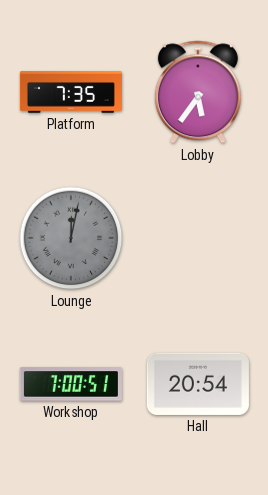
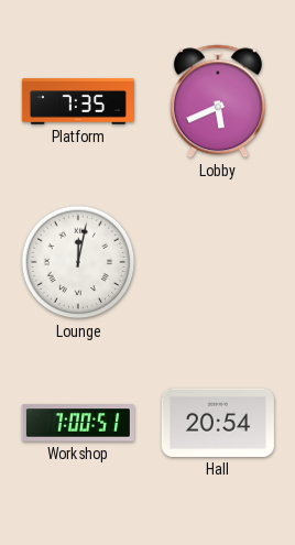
Lobby: 5:36 -> 5:41 (218, 101)
Lounge dial: grey -> white (78, 262)
